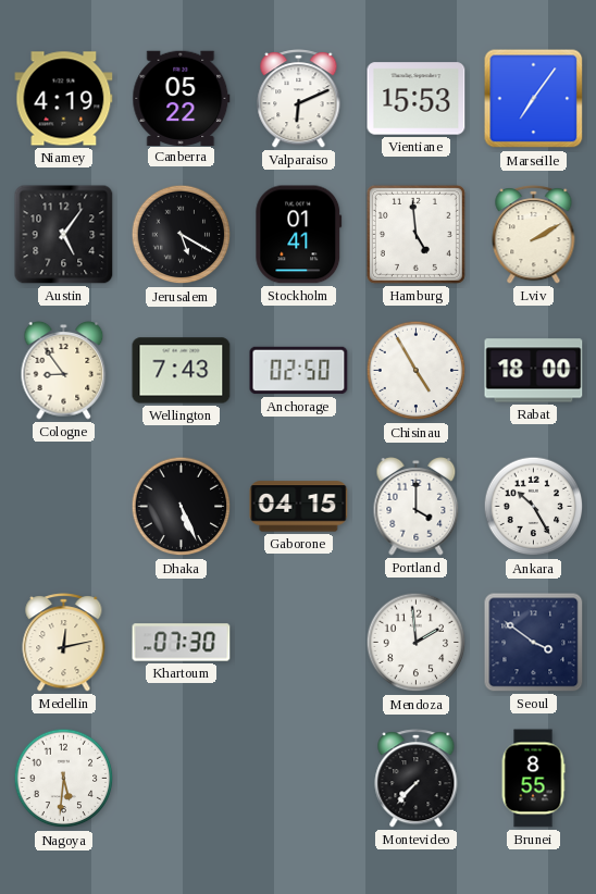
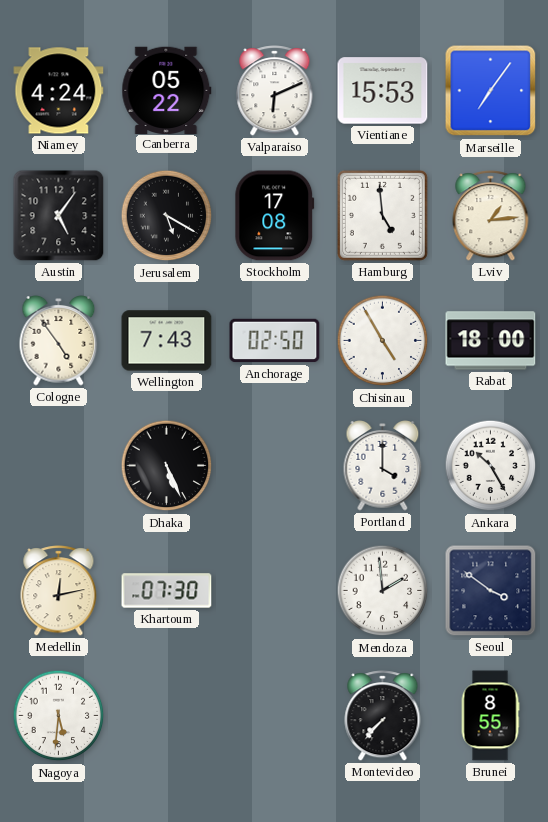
Niamey: 4:19 -> 4:24 (59, 91)
Stockholm: 01:41 -> 17:08 (275, 216)
Lviv: 2:10 -> 1:14 (491, 216)
Cologne: 8:54 -> 4:54 (59, 341)
Gaborone: 04:15 -> none (299, 507)
